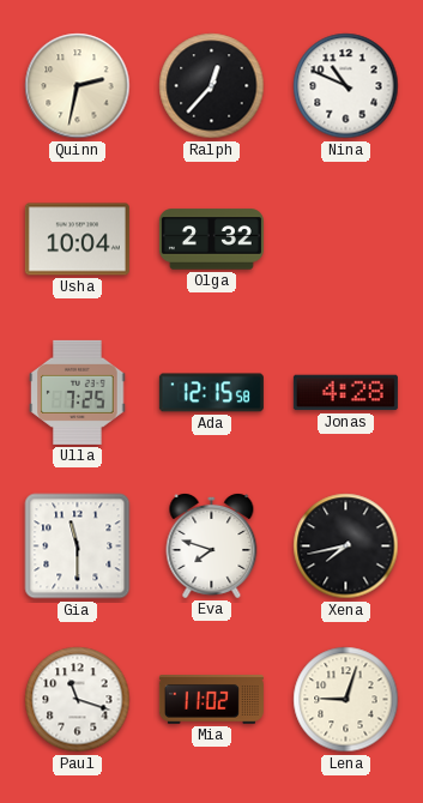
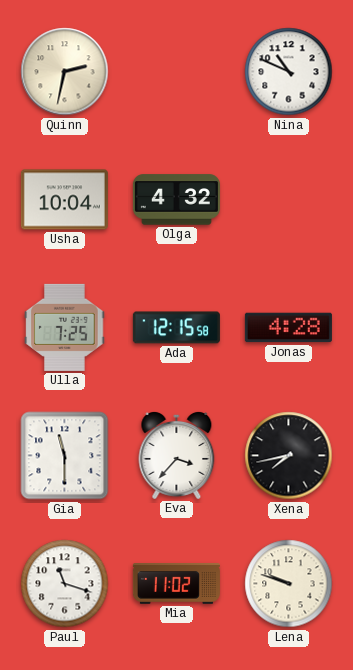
Ralph: 12:37 -> none (212, 86)
Olga: 2:32 -> 4:32 (176, 200)
Eva: 7:48 -> 3:37 (177, 455)
Lena: 9:03 -> 9:48 (289, 584)
